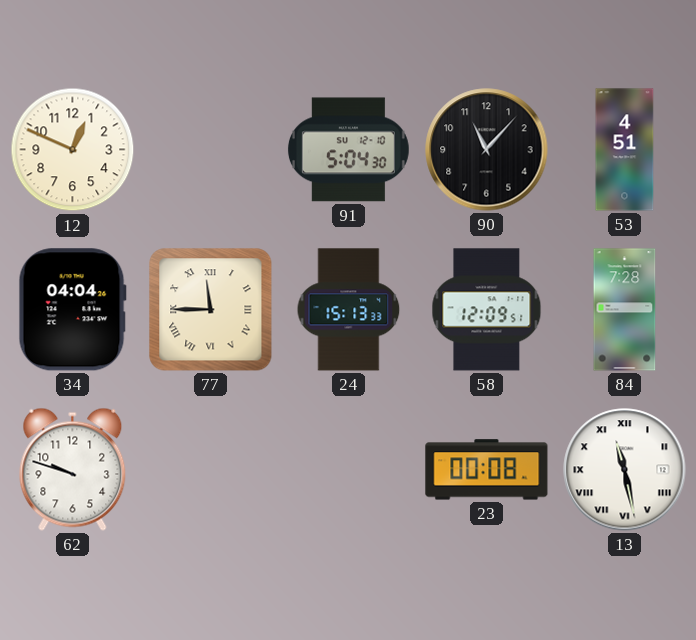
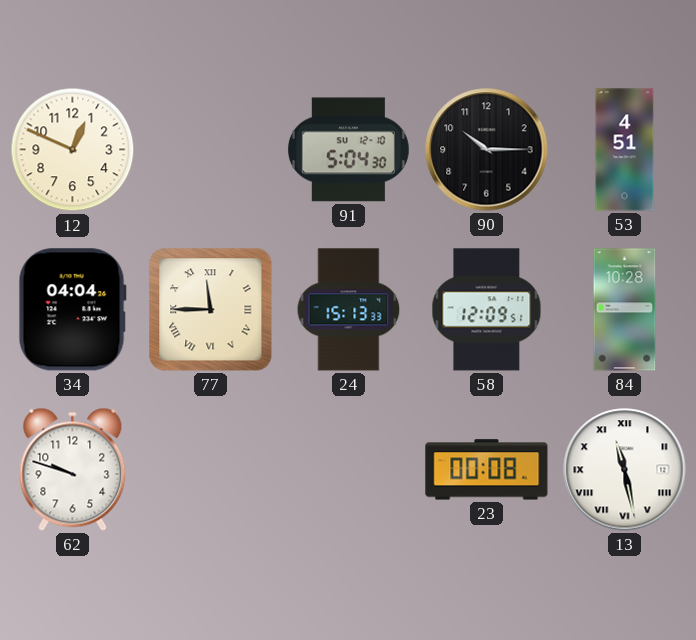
90: 11:07 -> 10:15 (487, 150)
84: 7:28 -> 10:28 (625, 310)
